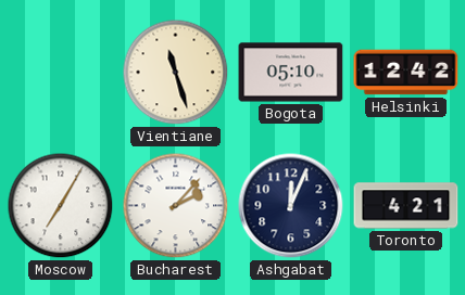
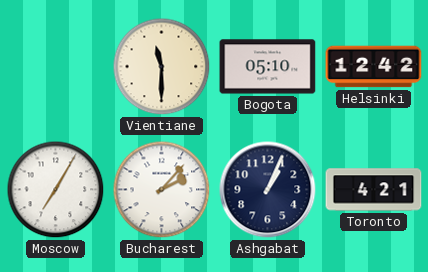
Vientiane: 11:27 -> 11:30 (162, 67)
Ashgabat: 12:04 -> 1:04 (268, 190)
